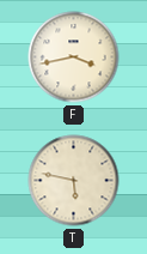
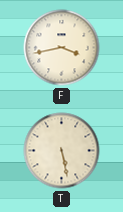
T: 5:47 -> 5:28 (62, 151)
